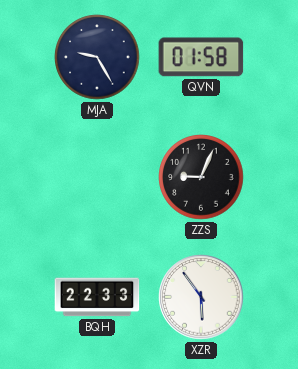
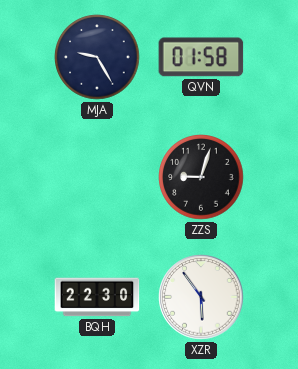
ZZS: 9:04 -> 9:03 (201, 177)
BQH: 22:33 -> 22:30 (97, 297)
